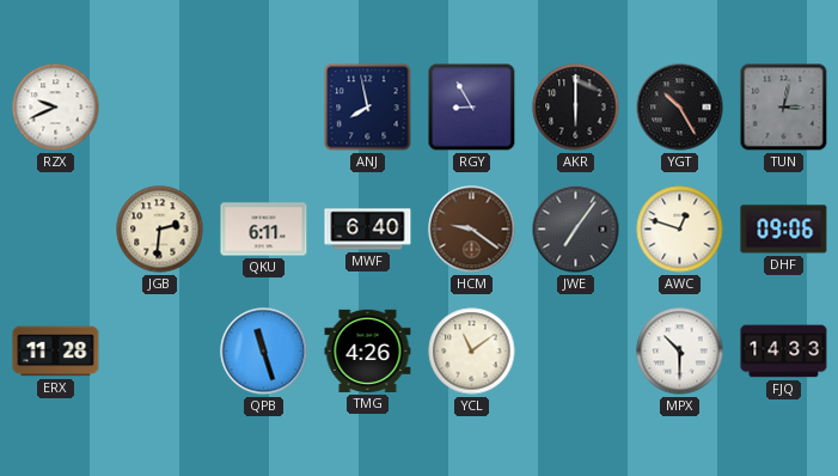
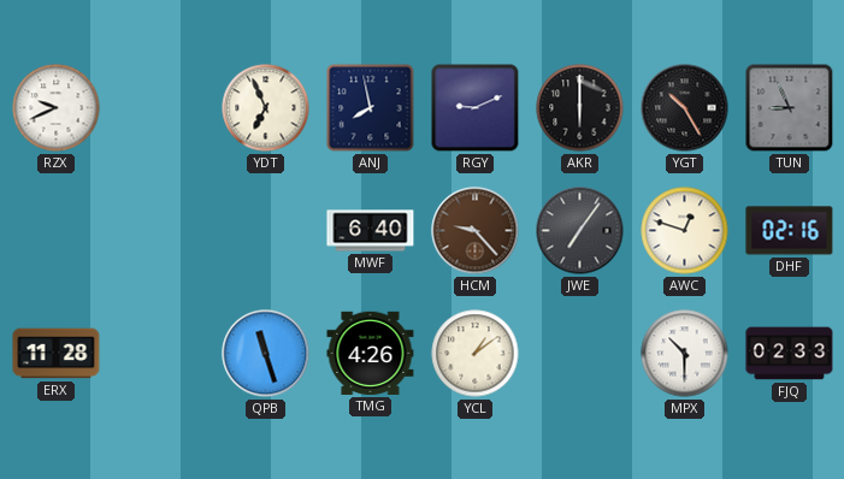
YDT: none -> 6:56 (266, 108)
RGY: 8:55 -> 9:11 (476, 108)
TUN: 3:02 -> 8:56 (790, 108)
JGB: 2:31 -> none (160, 230)
QKU: 6:11 -> none (264, 230)
HCM: 9:21 -> 9:23 (476, 231)
DHF: 09:06 -> 02:16 (790, 231)
YCL: 11:09 -> 1:09 (476, 354)
FJQ: 14:33 -> 02:33 (790, 354)
